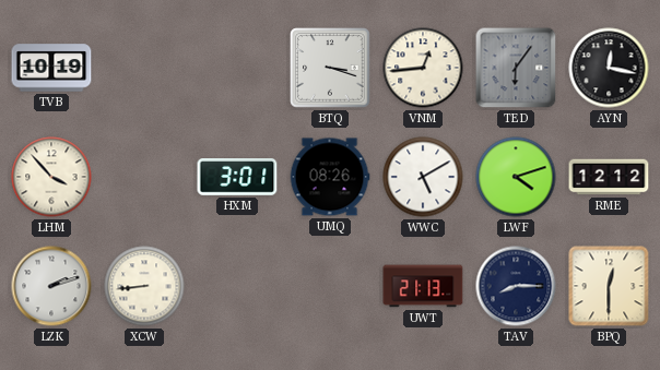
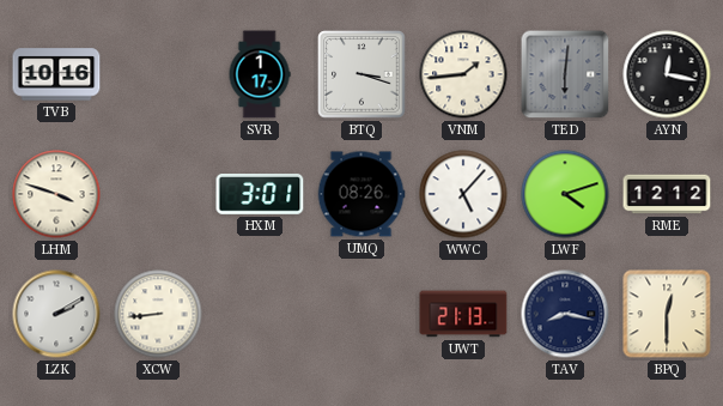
TVB: 10:19 -> 10:16 (56, 74)
SVR: none -> 1:17 (260, 74)
VNM: 12:44 -> 1:44 (463, 74)
TED: 6:06 -> 6:01 (565, 74)
LHM: 3:53 -> 3:48 (56, 194)
WWC: 5:10 -> 5:07 (463, 194)
LZK: 2:12 -> 2:10 (56, 314)
TAV: 8:15 -> 8:17 (565, 314)
